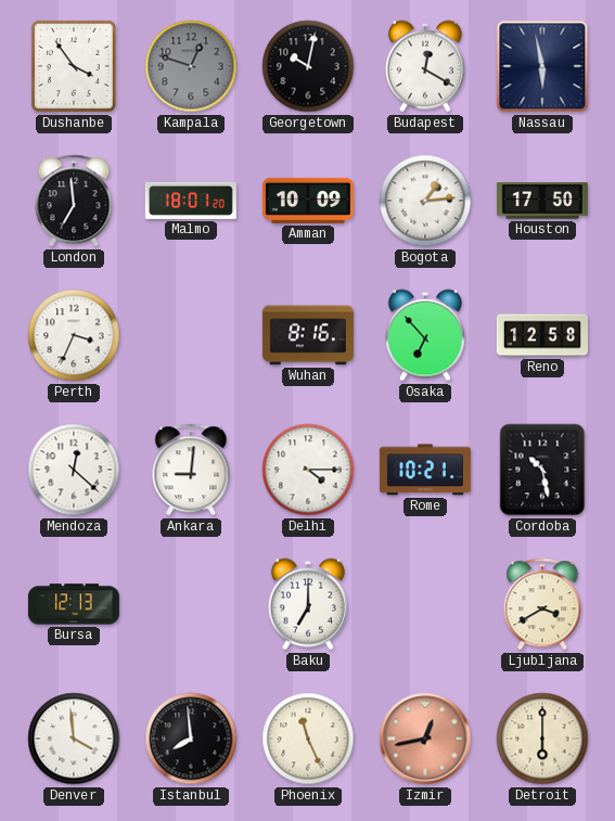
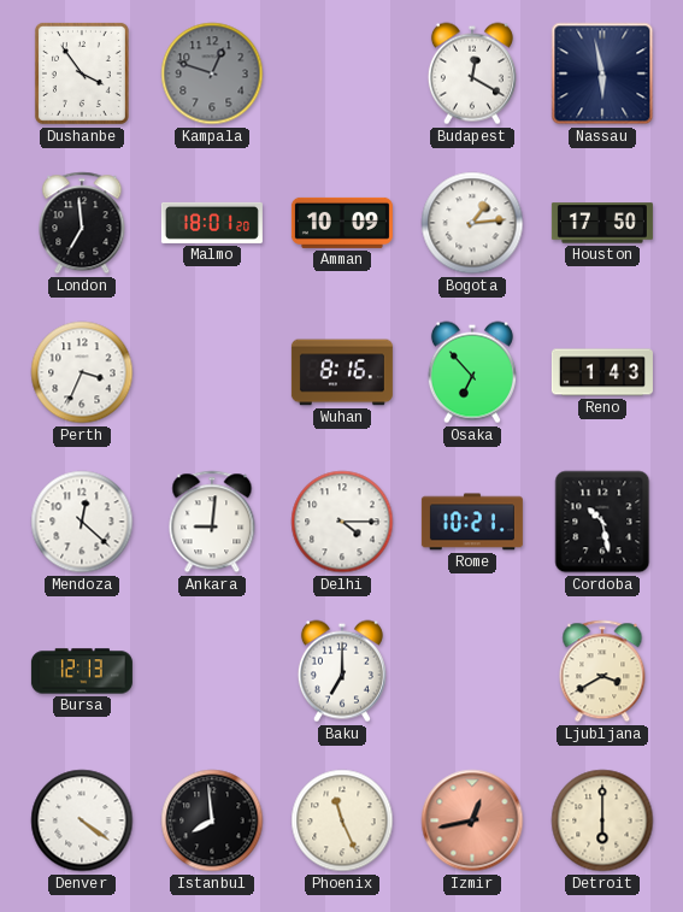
Georgetown: 10:02 -> none (308, 66)
Reno: 12:58 -> 1:43 (602, 372)
Denver: 3:59 -> 4:21 (82, 820)
